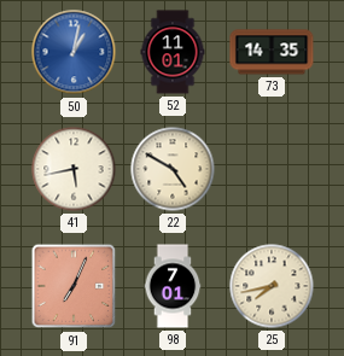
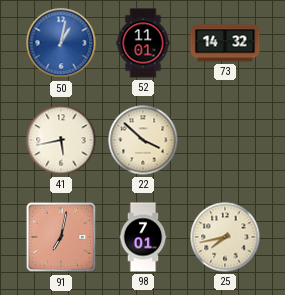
73: 14:35 -> 14:32 (225, 43)
22: 4:50 -> 3:52 (143, 140)
91: 7:04 -> 7:02 (61, 237)
